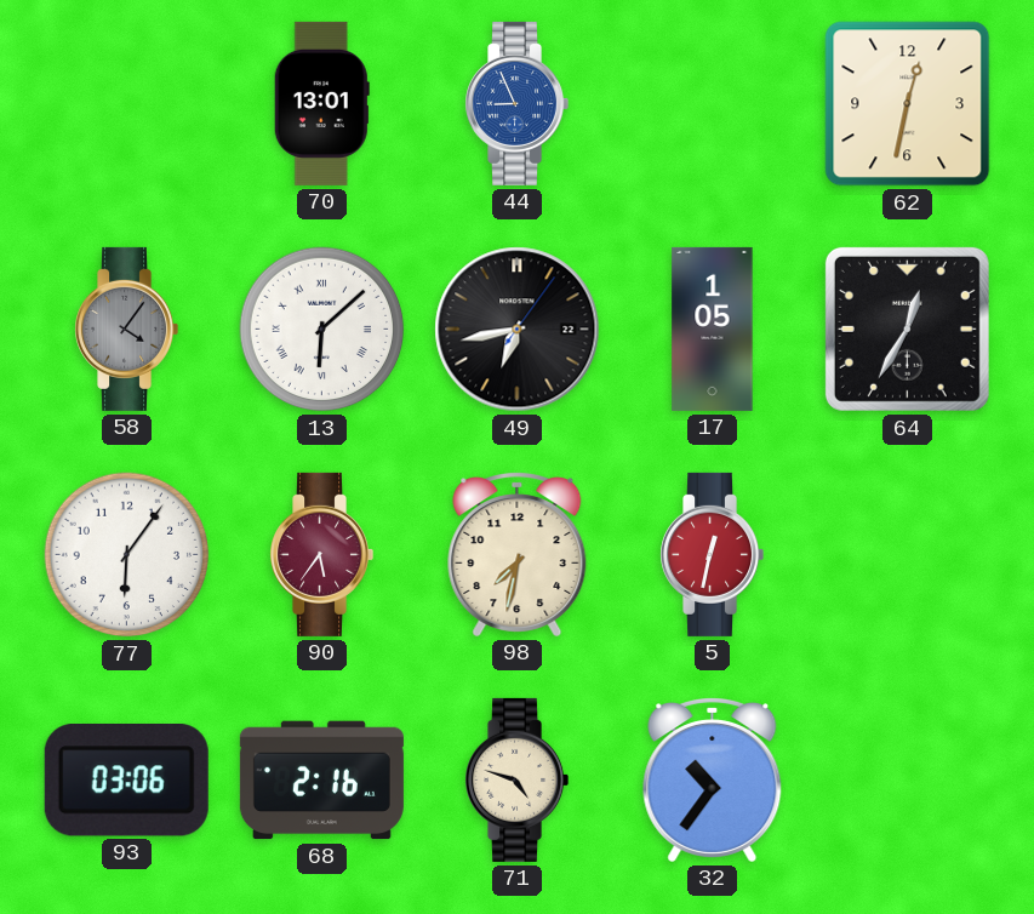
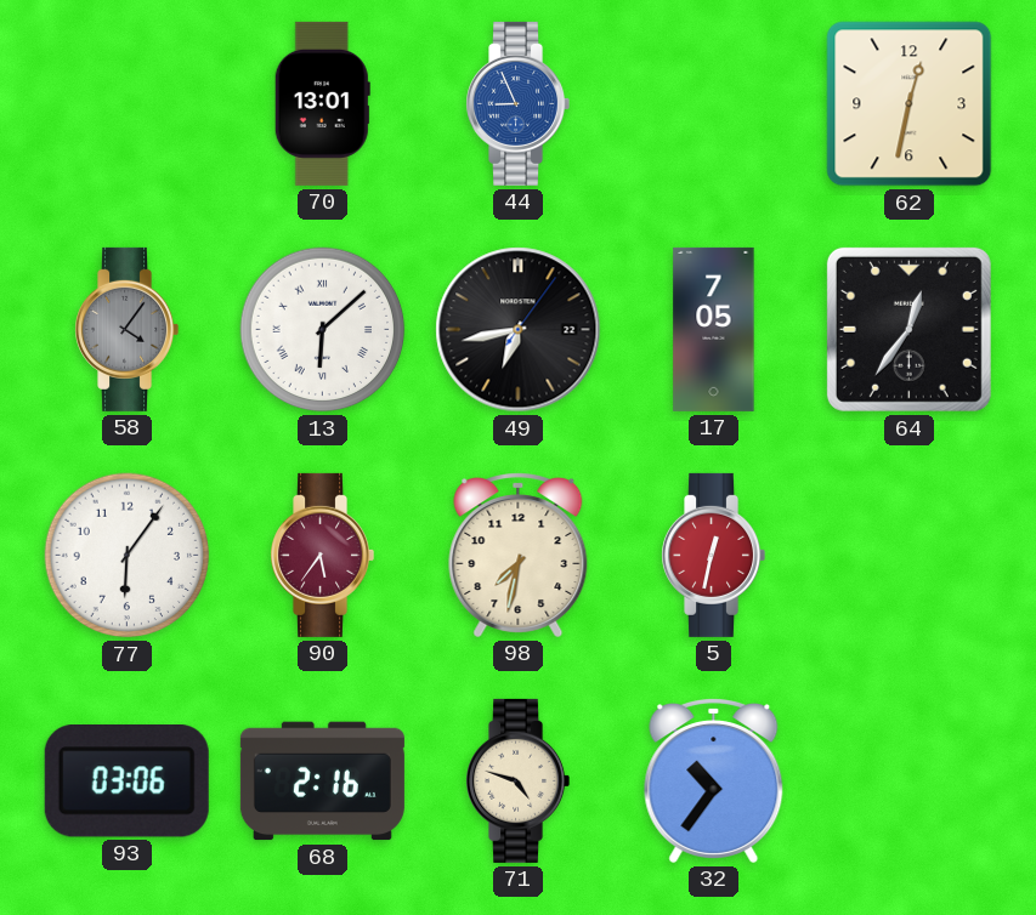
17: 1:05 -> 7:05 (714, 329)
64: 12:35 -> 12:36 (908, 329)
